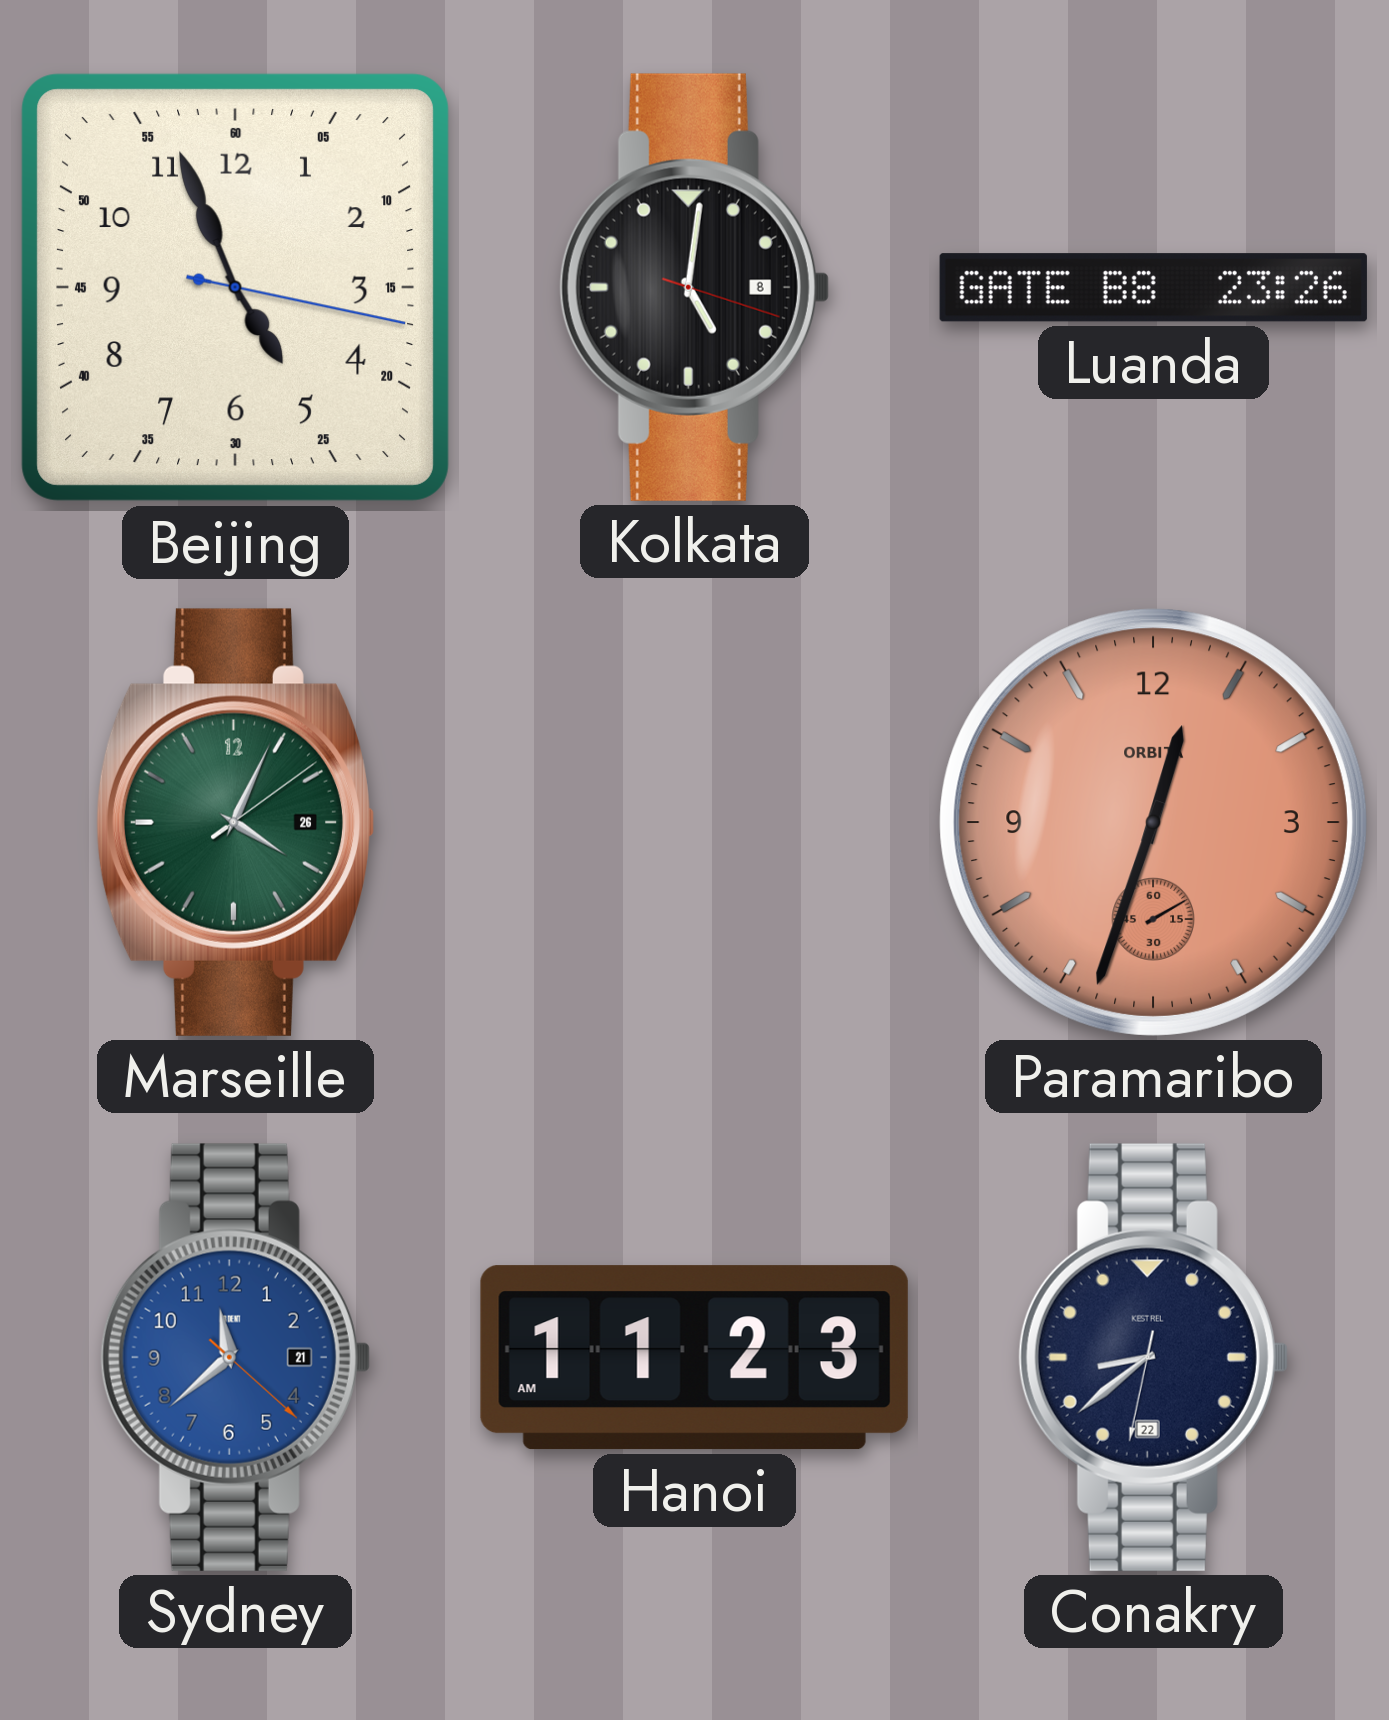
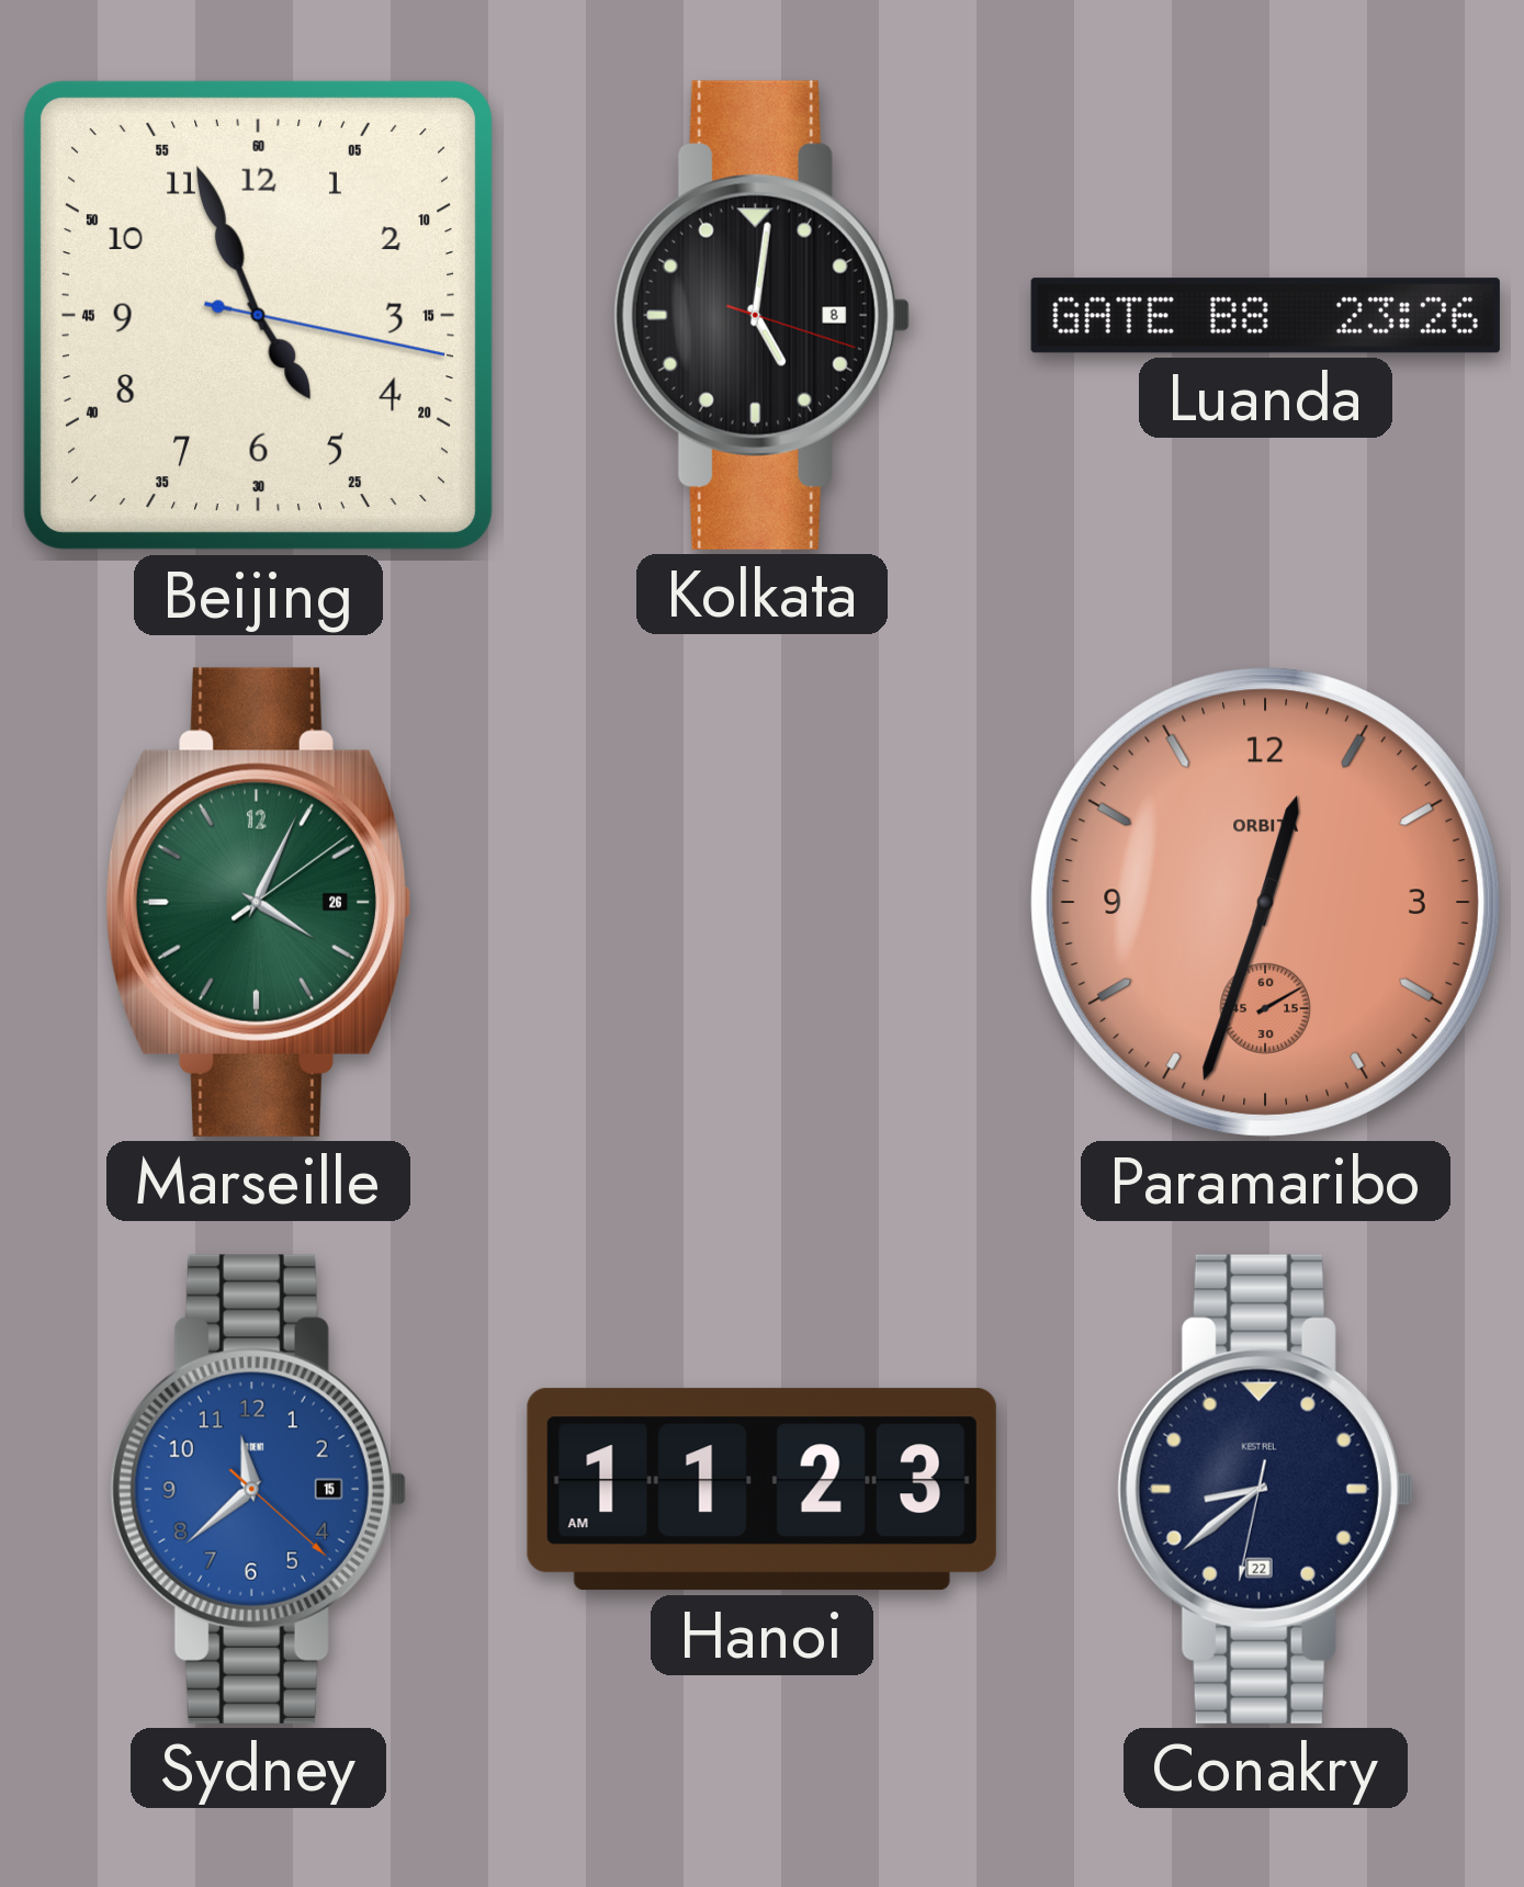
Sydney date: 21 -> 15 (258, 1489)
